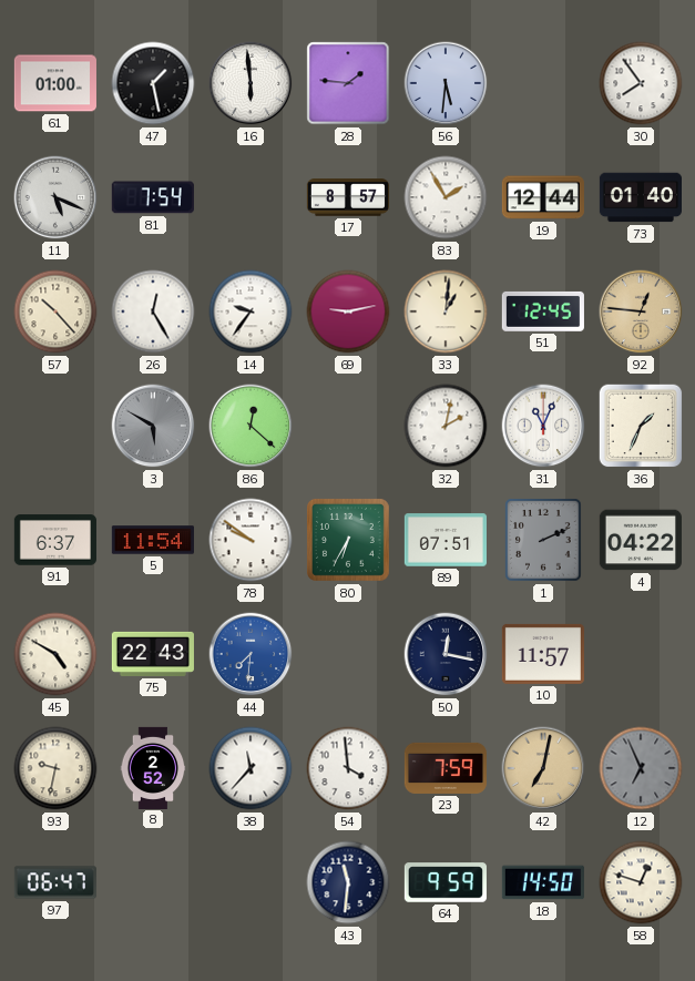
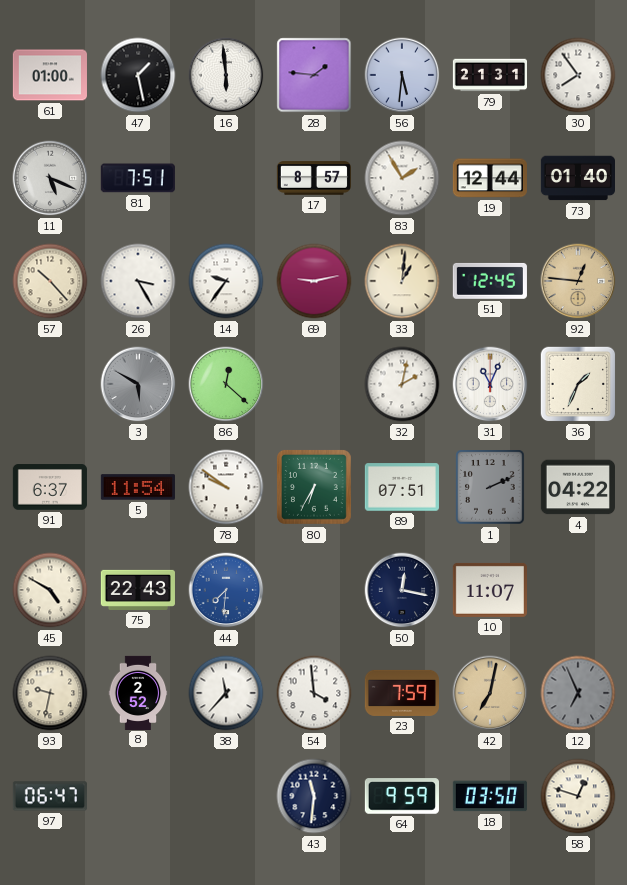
79: none -> 21:31 (489, 75)
81: 7:54 -> 7:51 (138, 178)
26: 12:25 -> 3:25 (138, 281)
10: 11:57 -> 11:07 (490, 590)
18: 14:50 -> 03:50 (490, 796)
